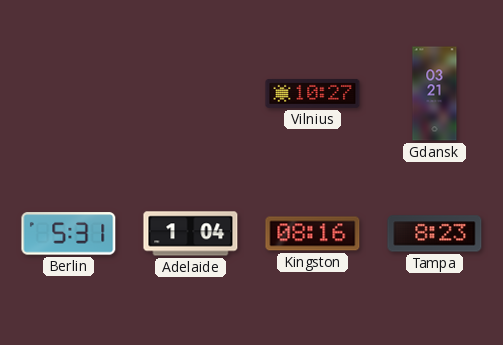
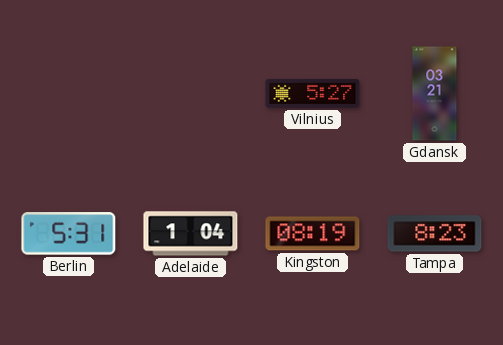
Vilnius: 10:27 -> 5:27 (313, 94)
Kingston: 08:16 -> 08:19 (313, 234)
